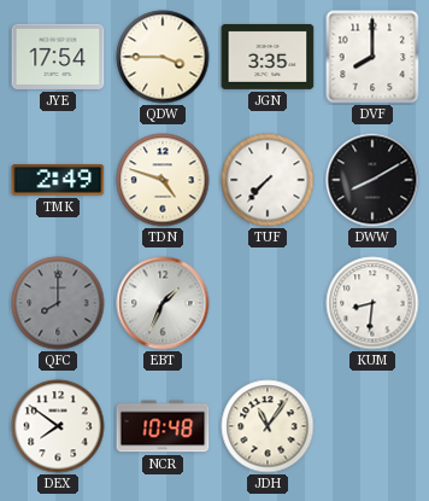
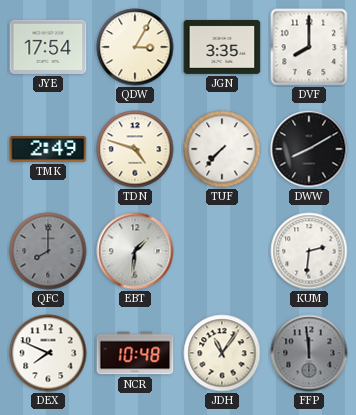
QDW: 3:45 -> 3:05 (135, 47)
EBT: 1:34 -> 1:31 (135, 251)
KUM: 8:31 -> 2:31 (309, 251)
DEX: 7:51 -> 7:49 (48, 353)
FFP: none -> 11:59 (309, 353)
